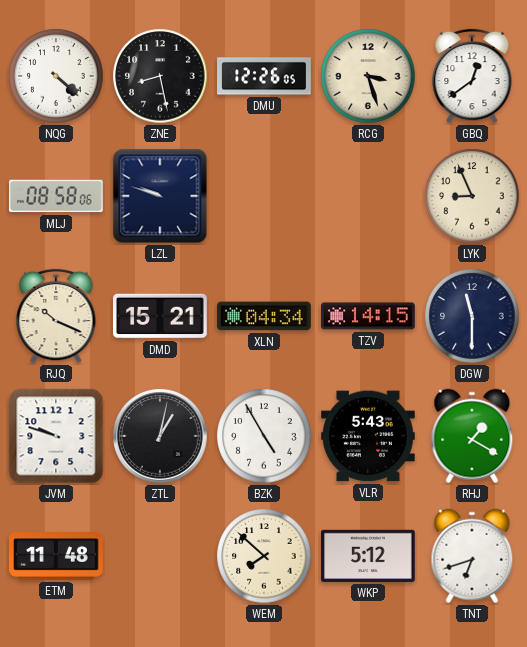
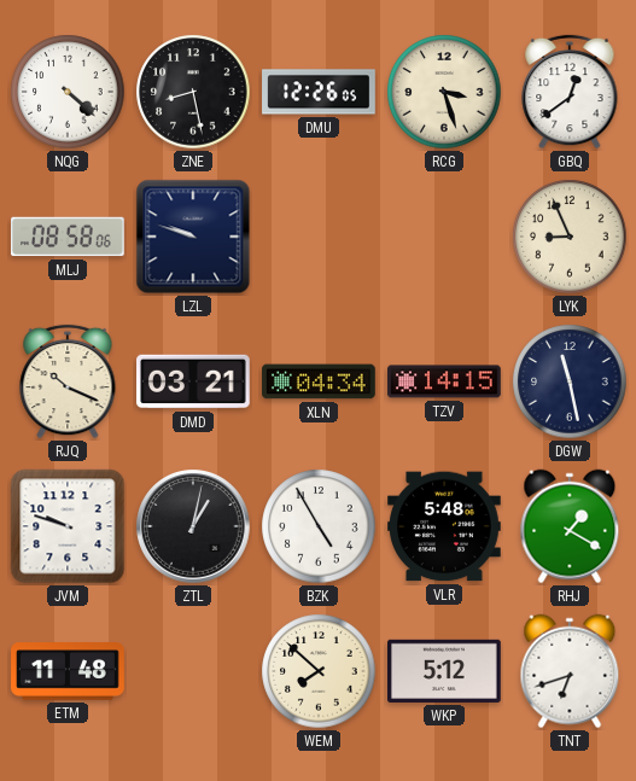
DMD: 15:21 -> 03:21 (194, 381)
DGW: 11:30 -> 11:28 (570, 381)
VLR: 5:43 -> 5:48 (445, 526)
